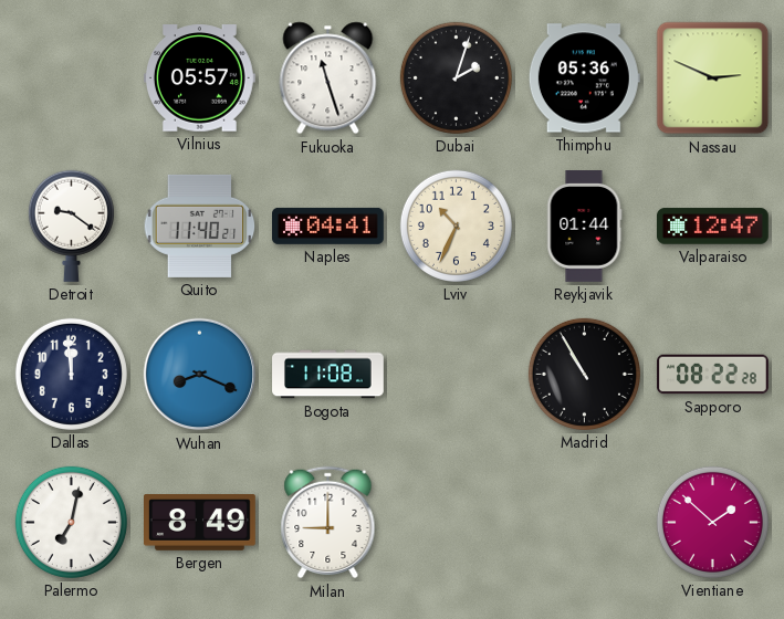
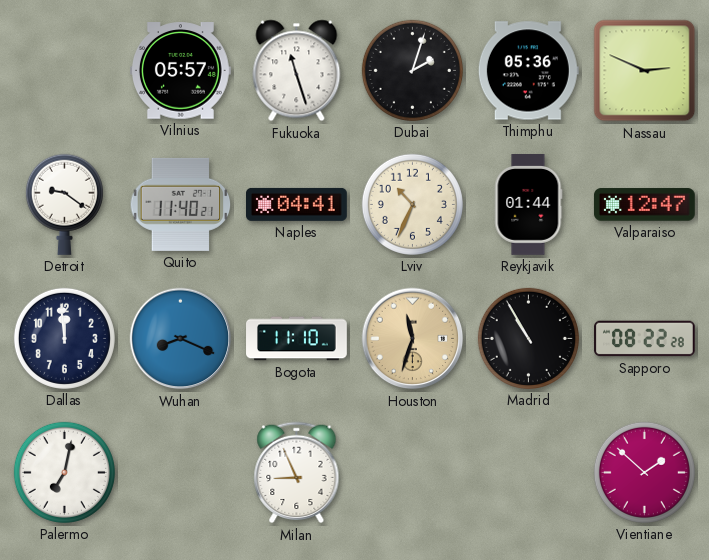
Bogota: 11:08 -> 11:10 (297, 339)
Houston: none -> 11:33 (413, 339)
Bergen: 8:49 -> none (200, 523)
Milan: 9:00 -> 8:56 (297, 473)
